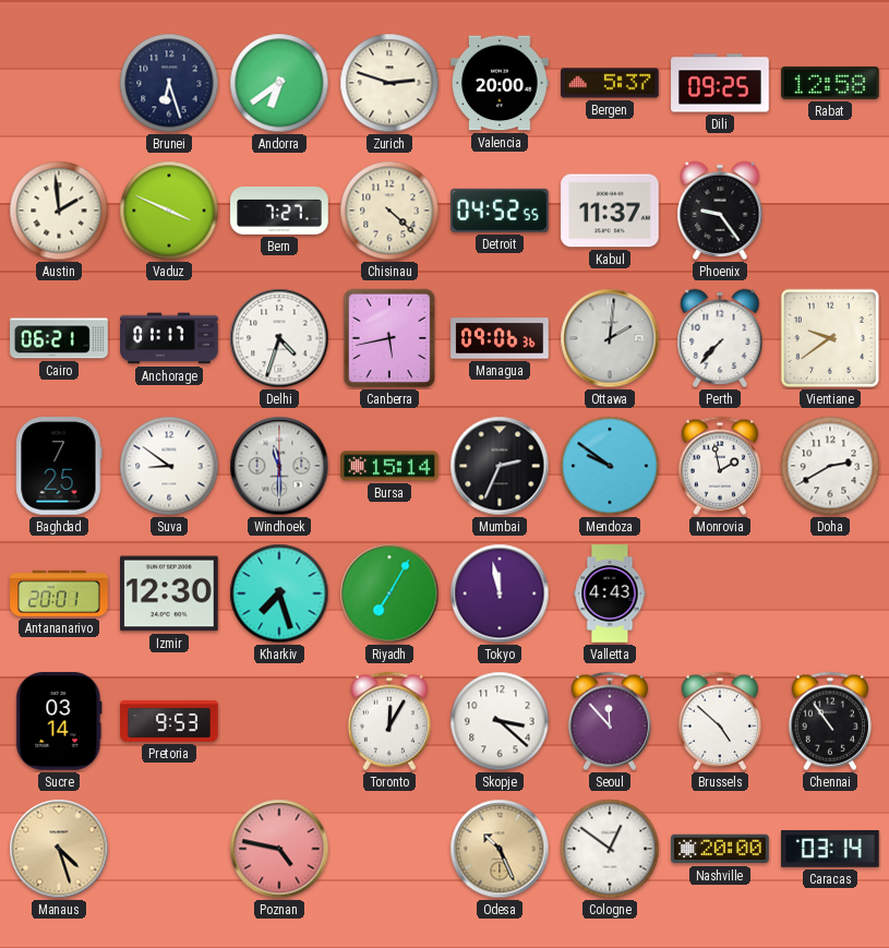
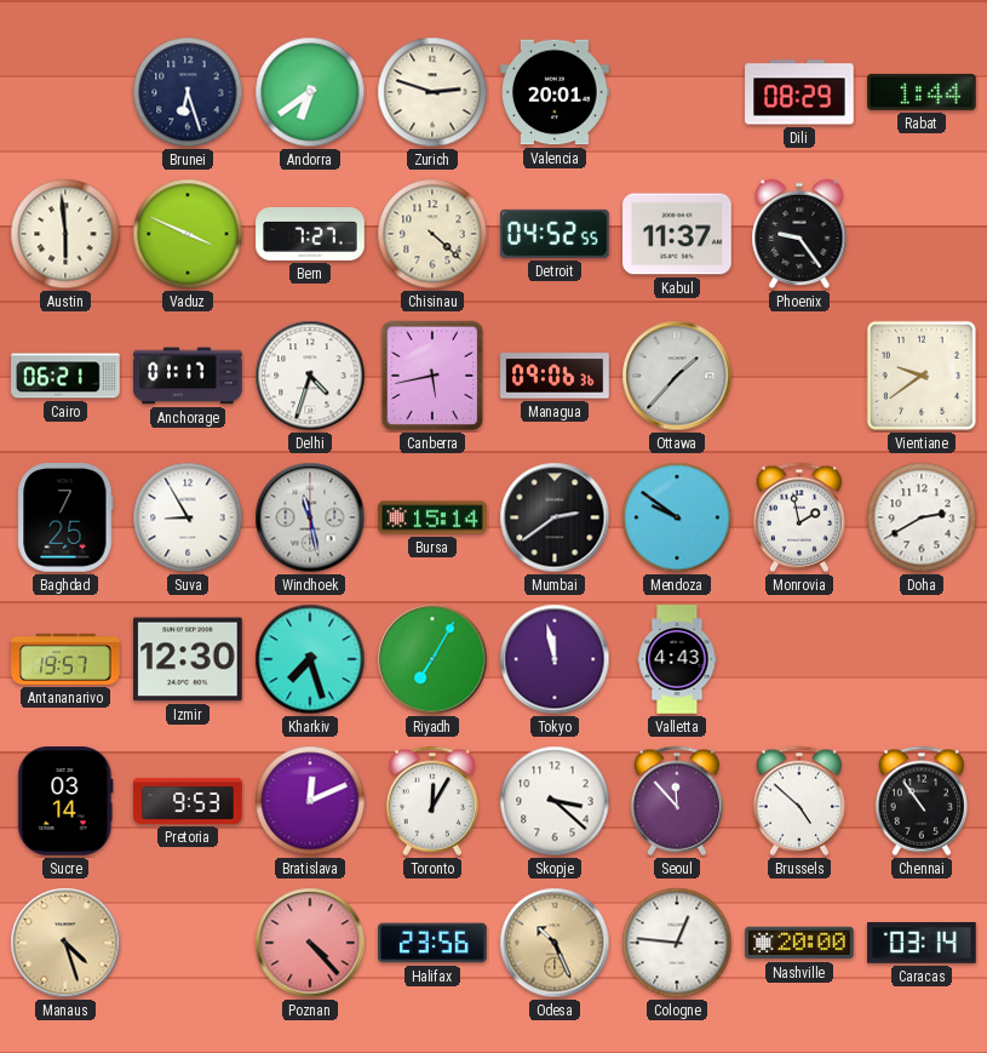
Valencia: 20:00 -> 20:01 (555, 92)
Bergen: 5:37 -> none (610, 83)
Dili: 09:25 -> 08:29 (799, 92)
Rabat: 12:58 -> 1:44 (922, 92)
Austin: 1:59 -> 5:59 (65, 234)
Ottawa: 2:01 -> 1:37 (677, 376)
Perth: 7:37 -> none (720, 338)
Suva: 8:51 -> 8:55 (188, 517)
Windhoek: 11:30 -> 11:28 (310, 517)
Mumbai: 2:34 -> 2:39 (555, 517)
Antananarivo: 20:01 -> 19:57 (65, 659)
Bratislava: none -> 12:11 (310, 801)
Poznan: 4:47 -> 4:23 (310, 943)
Halifax: none -> 23:56 (432, 943)
Cologne: 12:51 -> 12:46 (677, 943)
